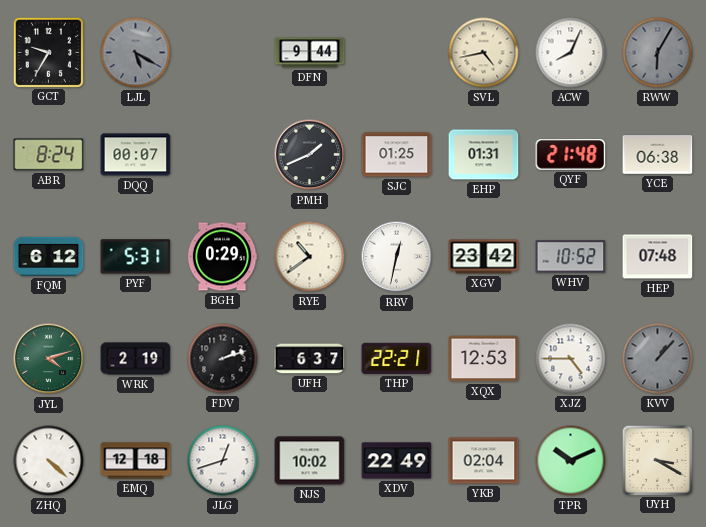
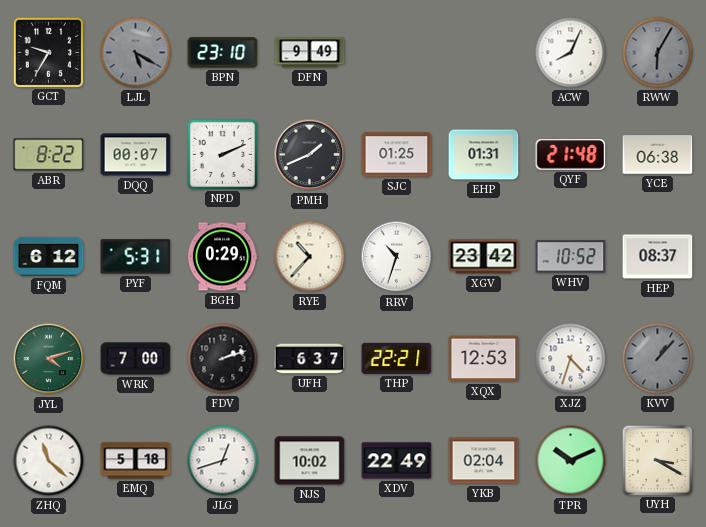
BPN: none -> 23:10 (223, 53)
DFN: 9:44 -> 9:49 (310, 53)
SVL: 4:43 -> none (484, 53)
ABR: 8:24 -> 8:22 (49, 155)
NPD: none -> 2:11 (222, 154)
RYE: 10:39 -> 10:37 (310, 257)
RRV: 12:32 -> 10:33 (397, 257)
HEP: 07:48 -> 08:37 (658, 257)
WRK: 2:19 -> 7:00 (136, 359)
XJZ: 4:45 -> 4:33 (571, 359)
ZHQ: 4:22 -> 11:22 (49, 461)
EMQ: 12:18 -> 5:18 (136, 461)
